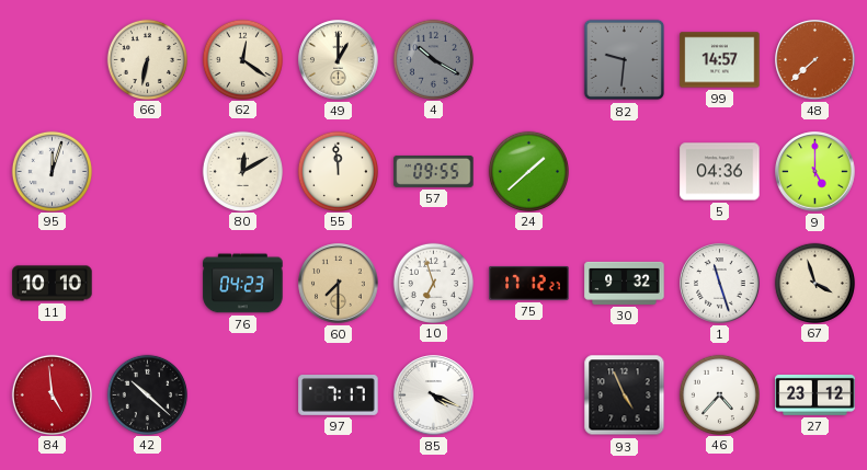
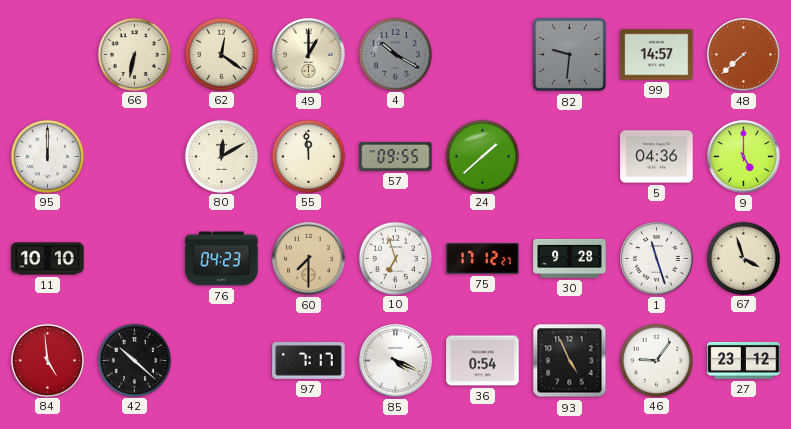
95: 12:03 -> 12:00 (47, 156)
30: 9:32 -> 9:28 (570, 258)
36: none -> 0:54 (483, 361)
46: 4:37 -> 9:06 (656, 360)
